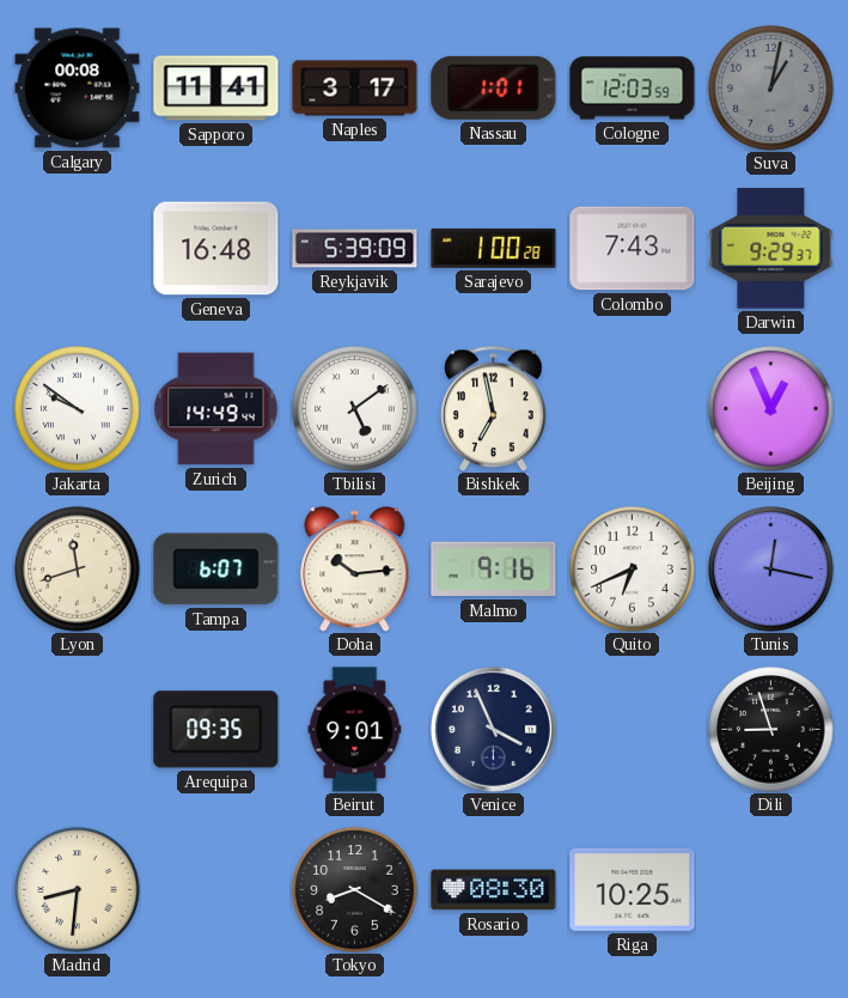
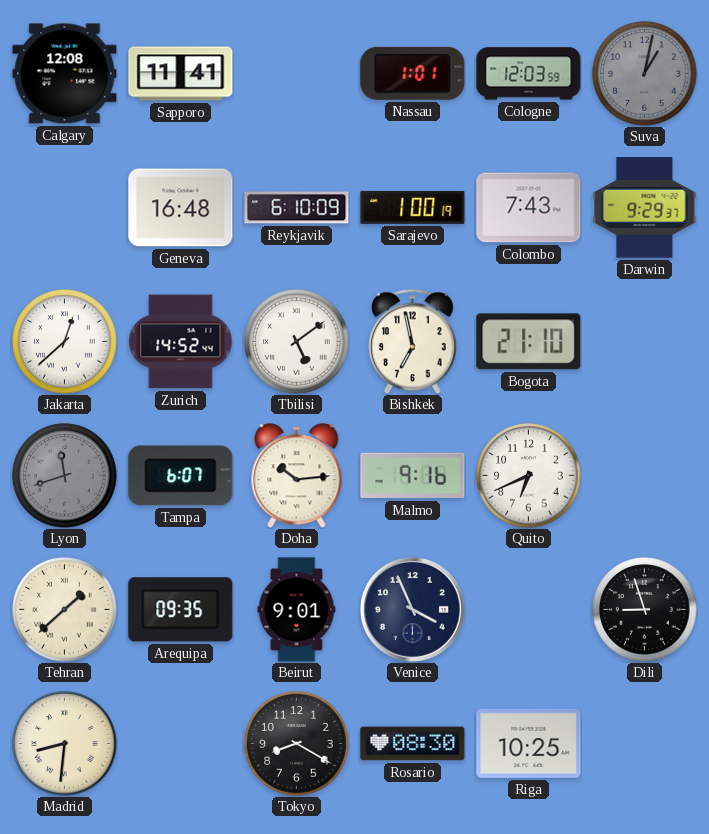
Calgary: 00:08 -> 12:08 (65, 74)
Naples: 3:17 -> none (355, 89)
Reykjavik: 5:39 -> 6:10 (297, 208)
Sarajevo: 1:00:28 -> 1:00:19 (413, 207)
Jakarta: 9:51 -> 12:38 (65, 342)
Zurich: 14:49 -> 14:52 (181, 342)
Bogota: none -> 21:10 (529, 342)
Beijing: 12:56 -> none (771, 409)
Lyon dial: cream -> grey (65, 476)
Tunis: 12:17 -> none (771, 570)
Tehran: none -> 1:38 (65, 610)
